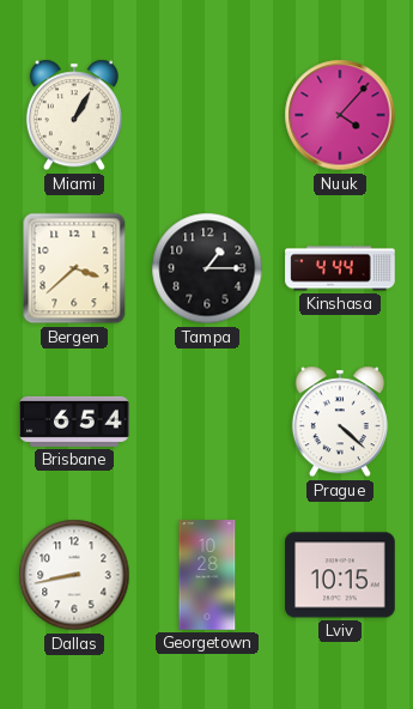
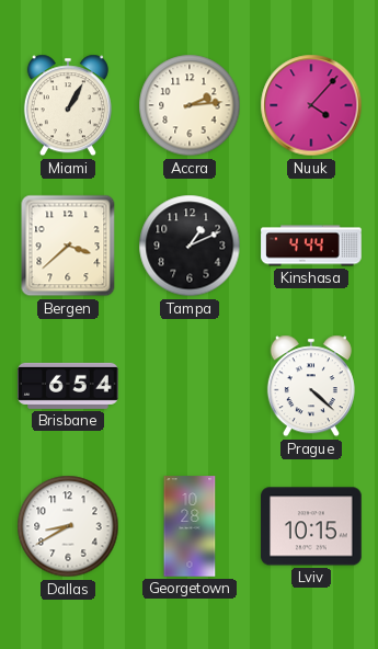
Accra: none -> 2:14 (190, 105)
Tampa: 1:15 -> 1:11 (190, 246)
Dallas: 8:43 -> 8:40 (68, 526)
